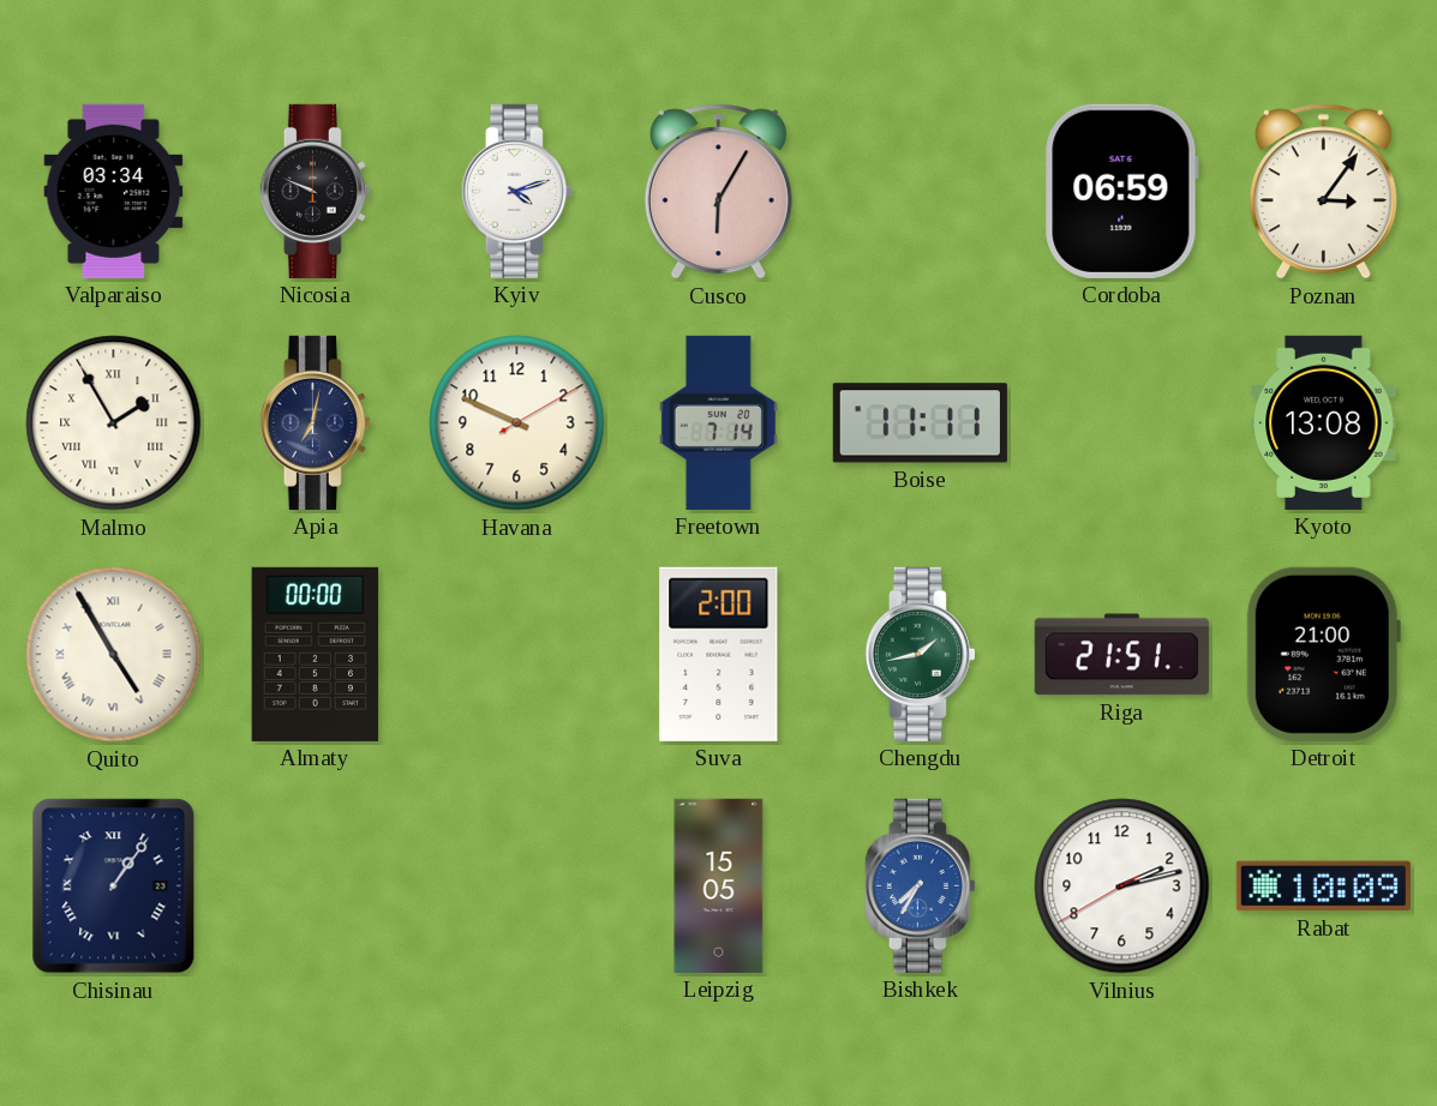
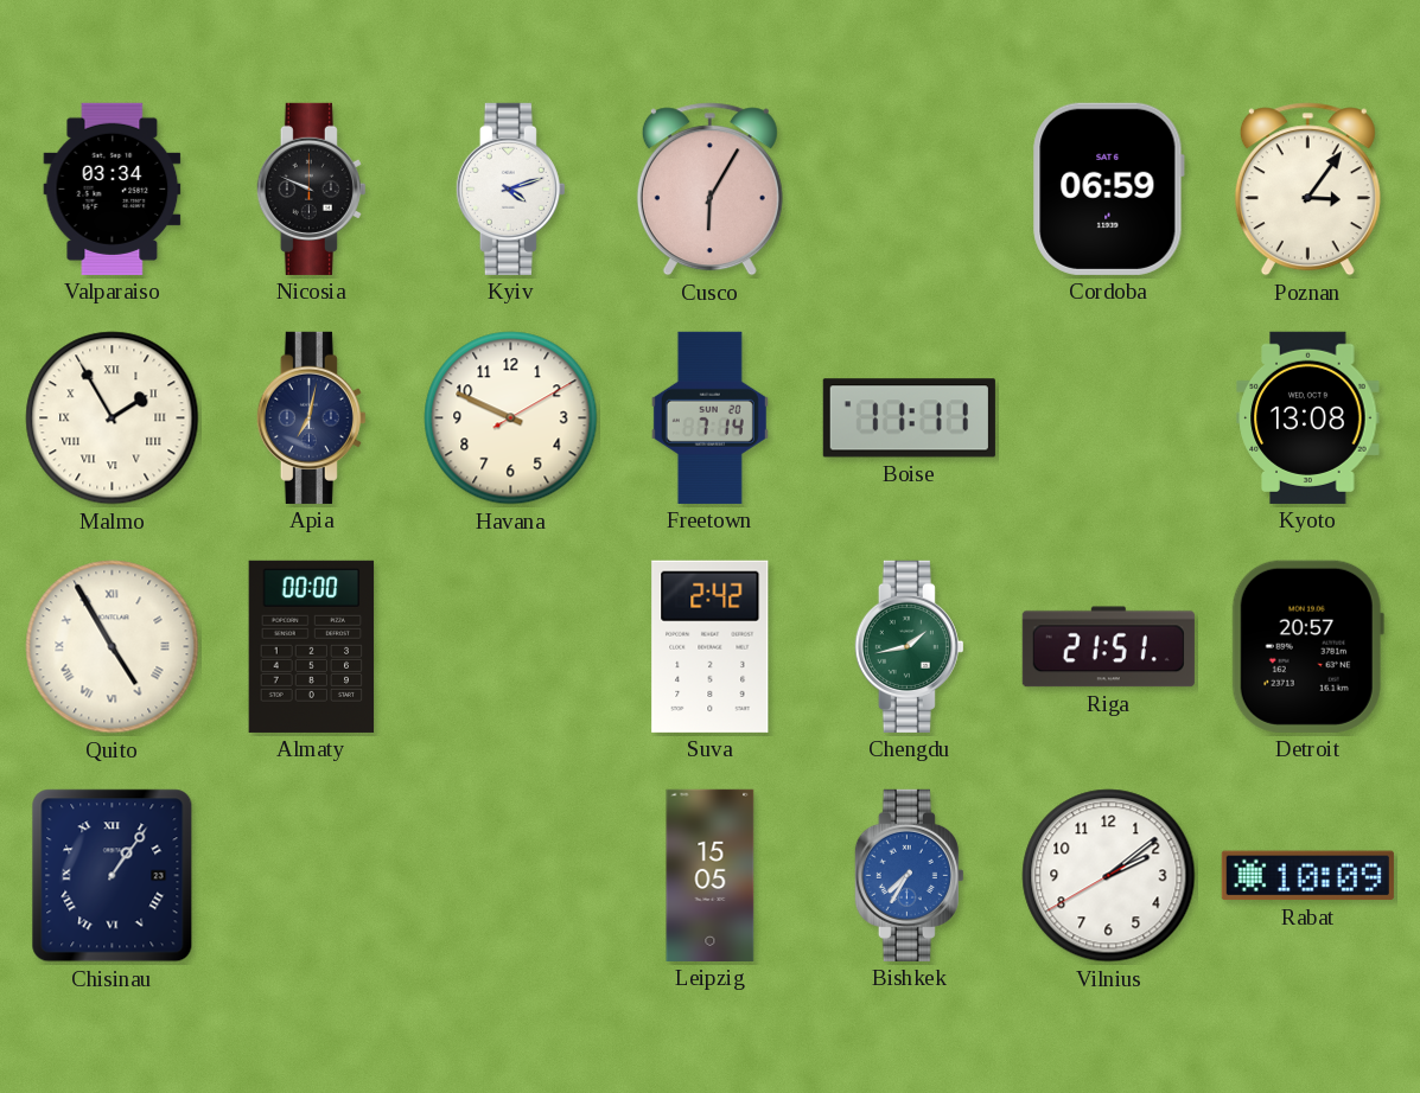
Suva: 2:00 -> 2:42 (711, 646)
Detroit: 21:00 -> 20:57 (1307, 646)
Vilnius: 2:12 -> 2:08 (1109, 876)
